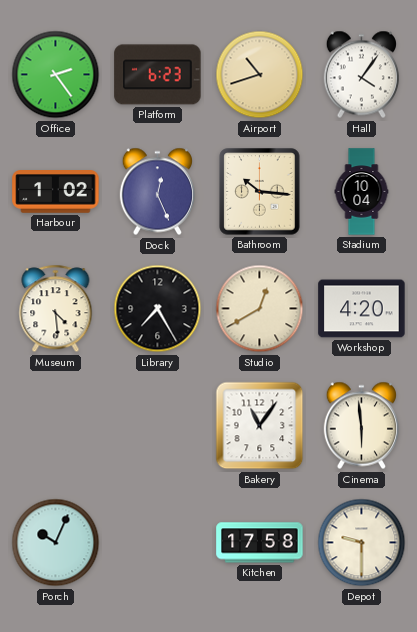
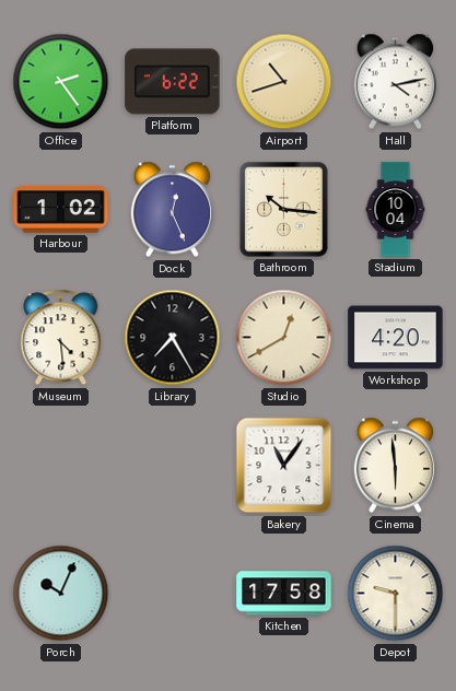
Platform: 6:23 -> 6:22 (173, 82)
Hall: 4:06 -> 4:13 (395, 82)
